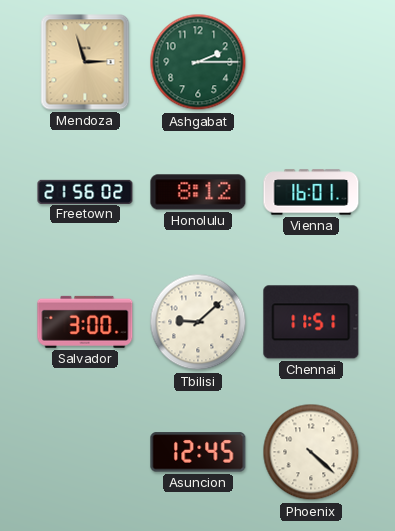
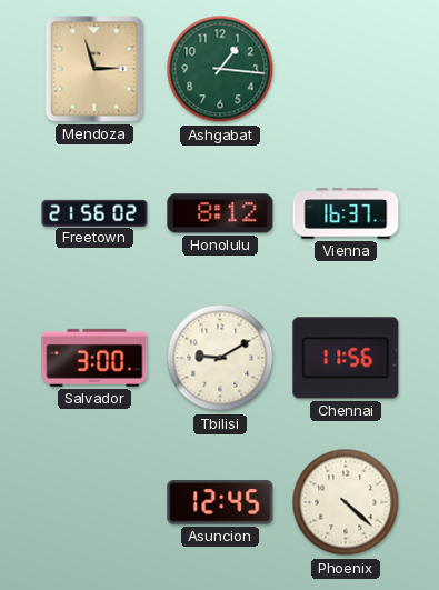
Ashgabat: 2:15 -> 1:16 (220, 69)
Vienna: 16:01 -> 16:37 (346, 213)
Tbilisi: 9:08 -> 9:10 (220, 358)
Chennai: 11:51 -> 11:56 (346, 358)
